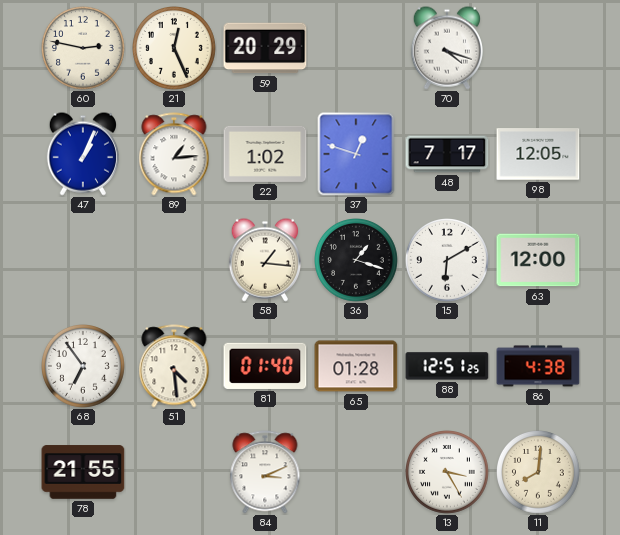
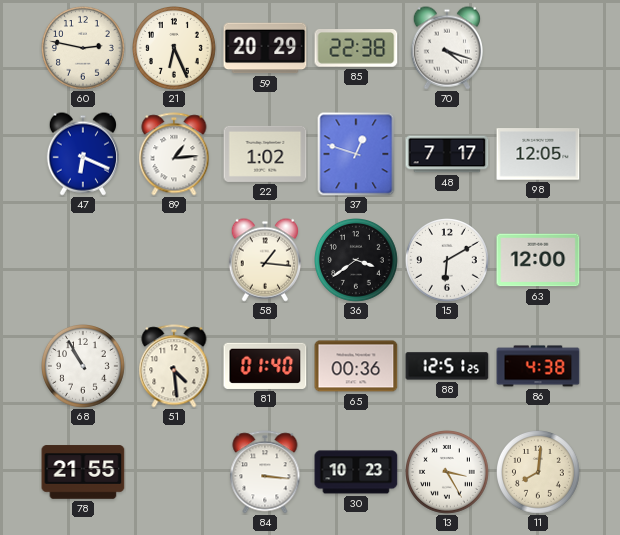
21: 12:26 -> 6:26 (175, 49)
85: none -> 22:38 (356, 49)
47: 1:04 -> 6:19 (82, 154)
36: 1:18 -> 3:39 (357, 261)
68: 6:54 -> 10:55 (84, 367)
65: 01:28 -> 00:36 (356, 366)
84: 3:11 -> 3:16 (265, 472)
30: none -> 10:23 (356, 472)
